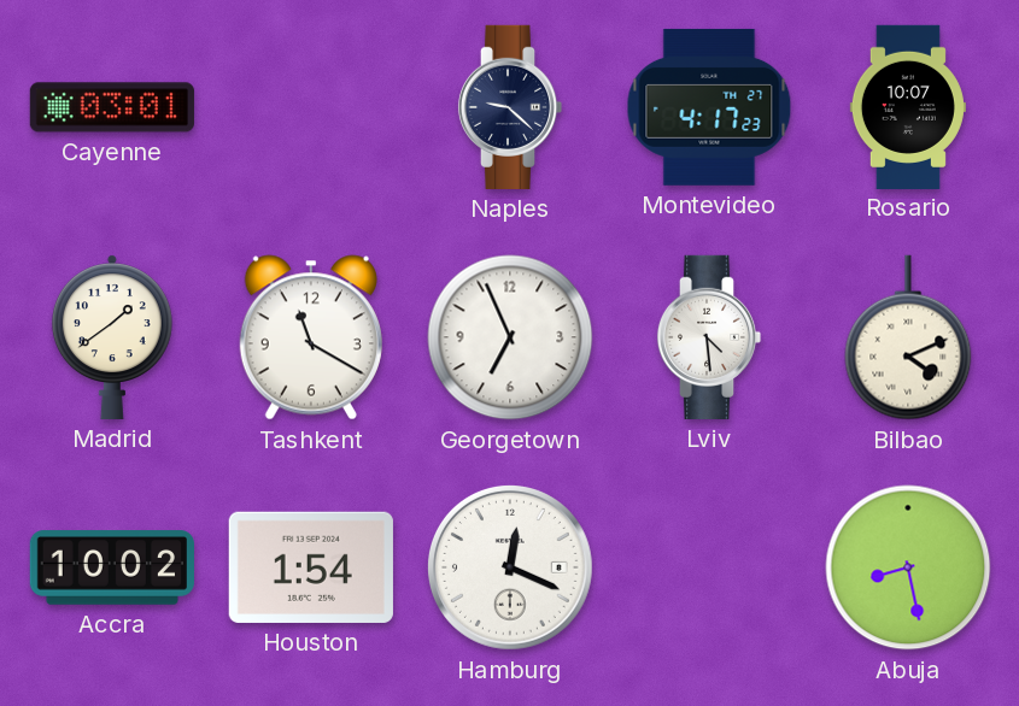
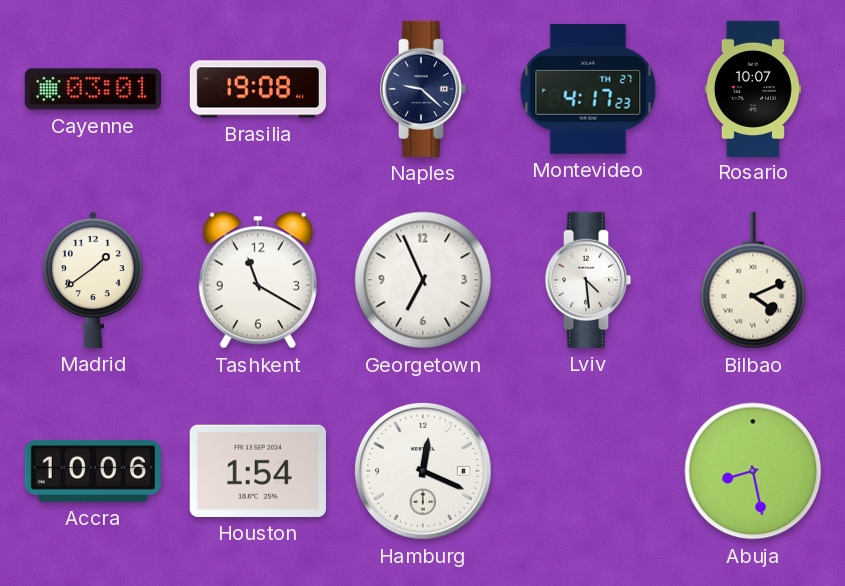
Brasilia: none -> 19:08 (258, 89)
Accra: 10:02 -> 10:06 (93, 471)
